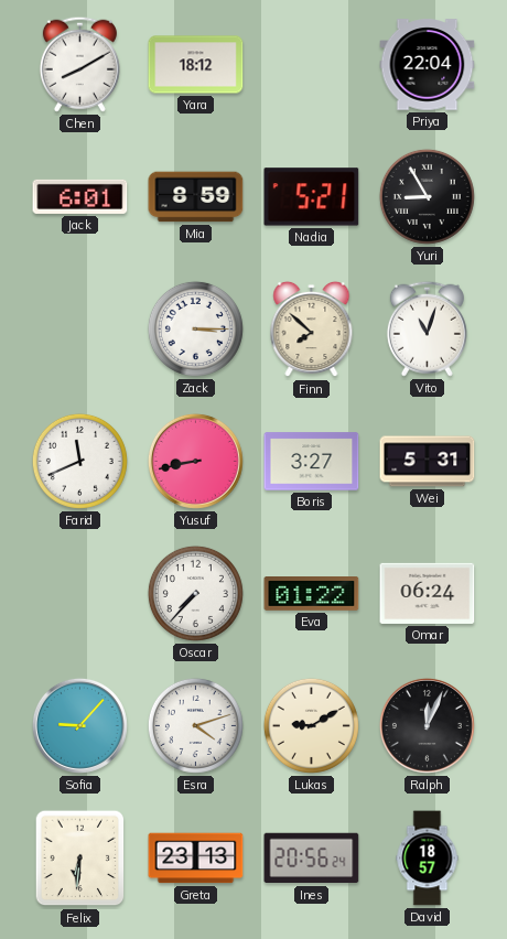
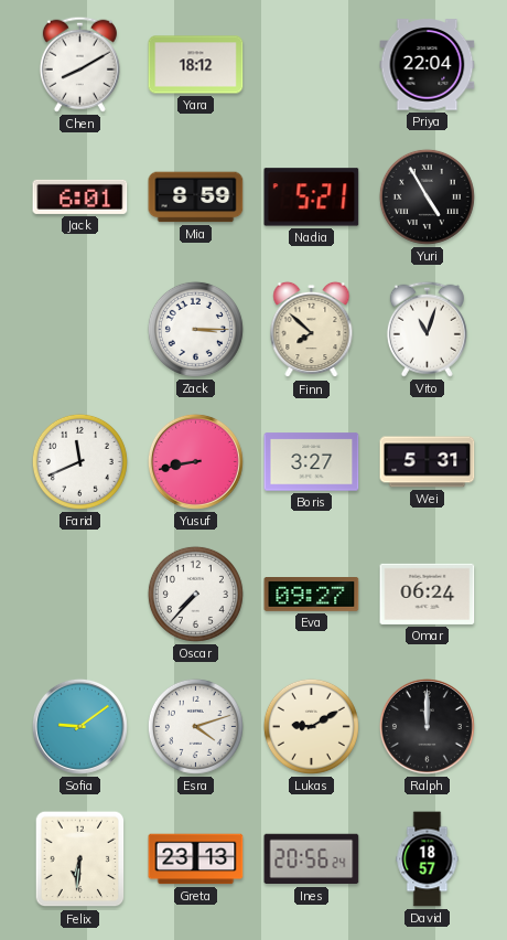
Yuri: 8:55 -> 4:55 (427, 196)
Eva: 01:22 -> 09:27 (312, 595)
Sofia: 9:07 -> 9:09 (79, 726)
Ralph: 12:04 -> 12:00 (427, 726)
